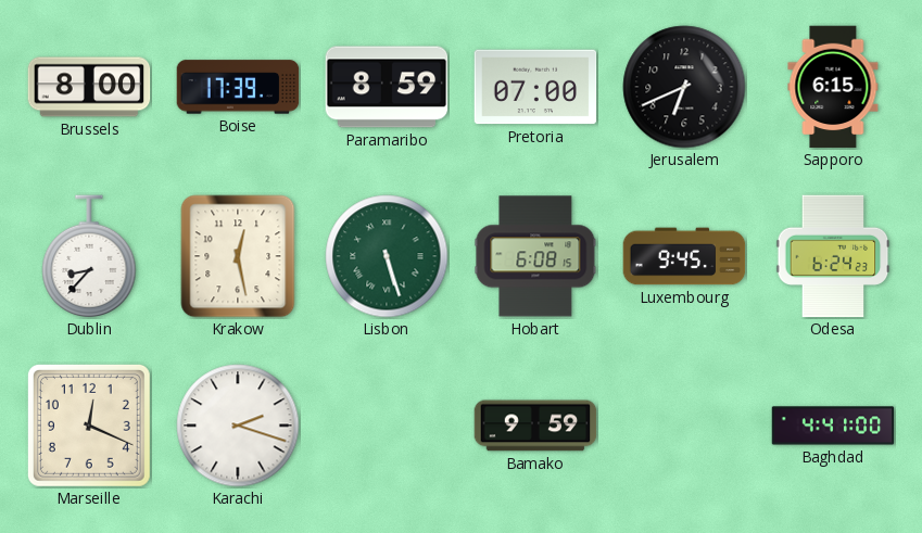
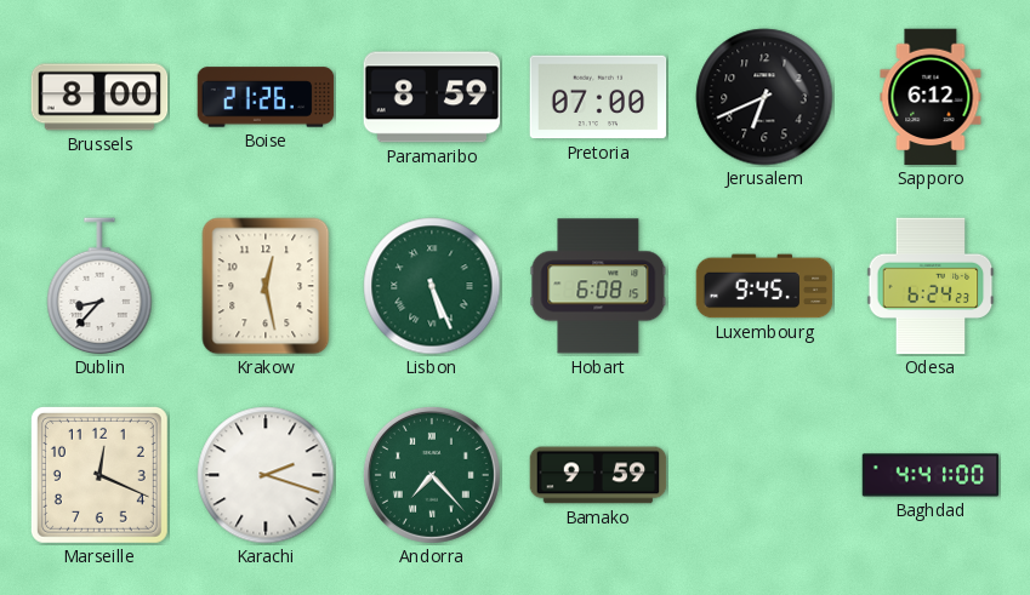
Boise: 17:39 -> 21:26 (266, 97)
Sapporo: 6:15 -> 6:12 (931, 97)
Lisbon: 5:27 -> 5:26 (432, 286)
Andorra: none -> 7:23 (432, 475)
